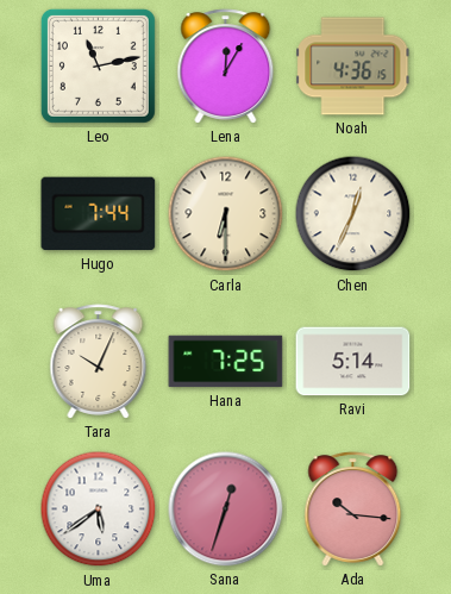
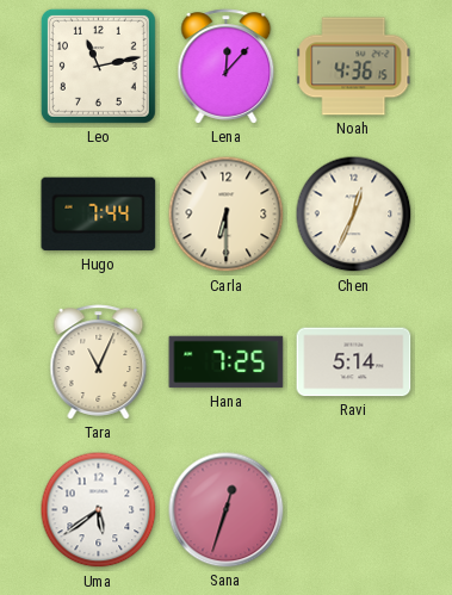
Lena: 12:05 -> 12:07 (227, 67)
Tara: 10:04 -> 11:04 (99, 362)
Ada: 10:16 -> none (353, 509)
